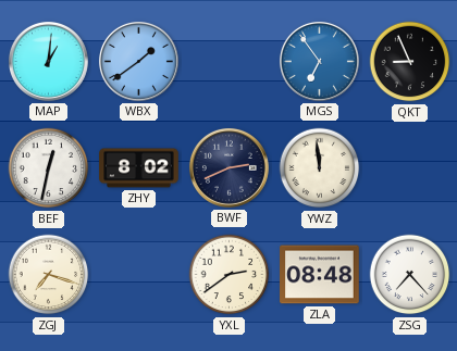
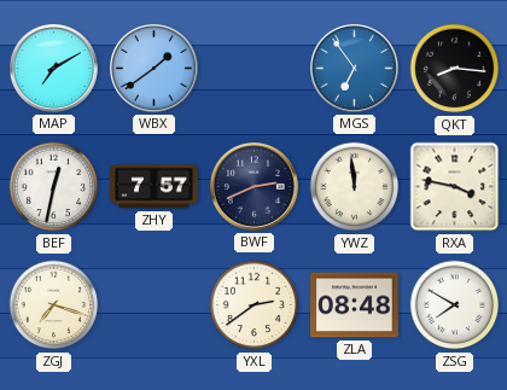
MAP: 1:01 -> 7:10 (53, 68)
QKT: 8:56 -> 8:16 (455, 69)
ZHY: 8:02 -> 7:57 (155, 187)
RXA: none -> 3:47 (455, 187)
ZSG: 7:23 -> 7:50 (455, 305)
